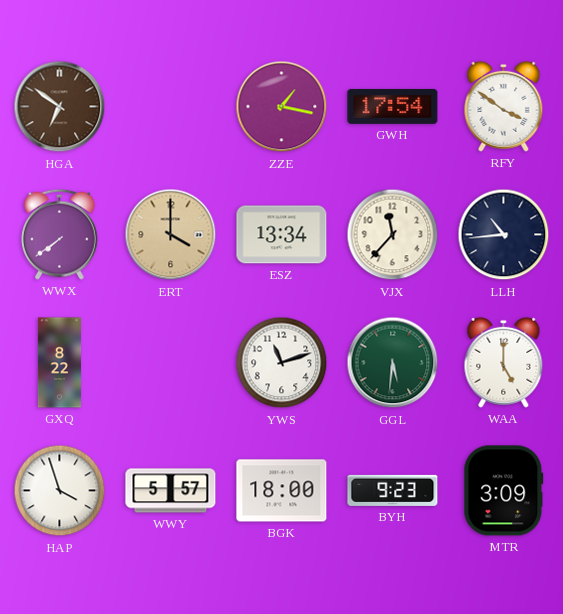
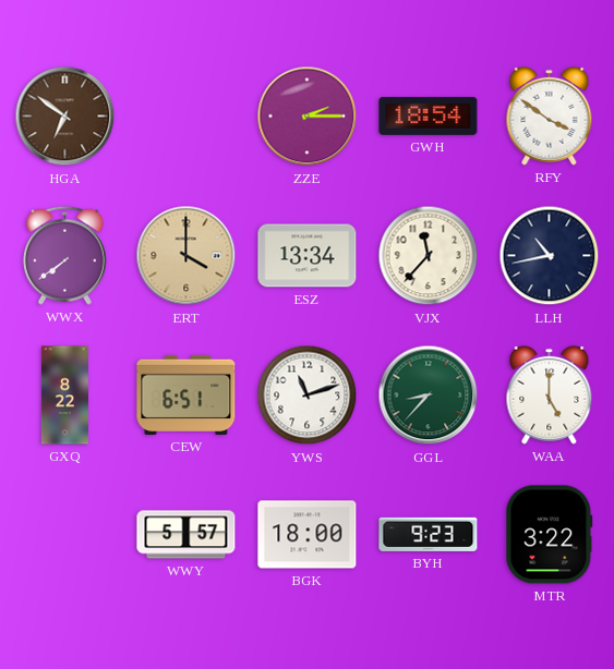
ZZE: 1:17 -> 2:15 (308, 117)
GWH: 17:54 -> 18:54 (429, 115)
LLH: 10:44 -> 10:43 (550, 256)
CEW: none -> 6:51 (186, 394)
GGL: 5:31 -> 8:37 (429, 396)
HAP: 3:57 -> none (60, 491)
MTR: 3:09 -> 3:22 (550, 535)
